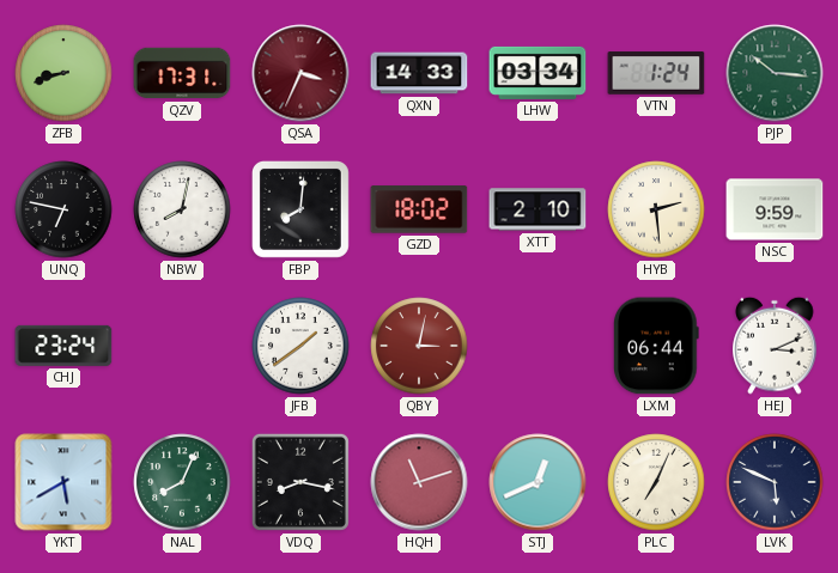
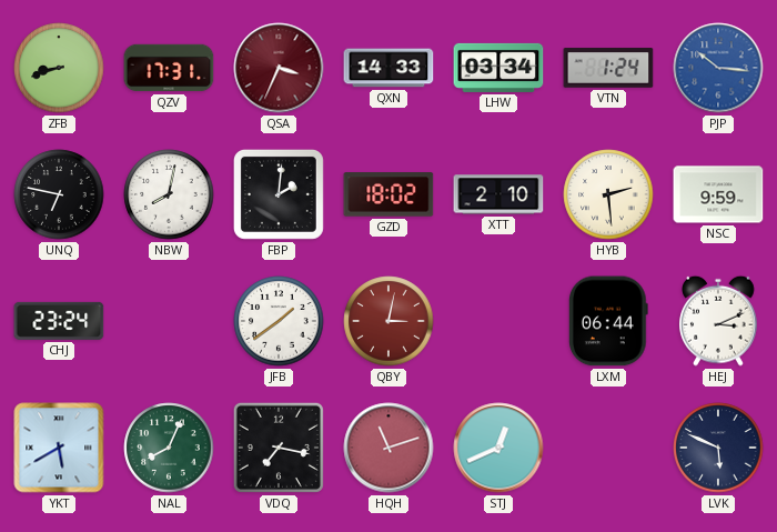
PJP dial: green -> blue (718, 68)
FBP: 8:01 -> 2:01 (279, 194)
VDQ: 8:17 -> 7:17 (279, 448)
PLC: 7:04 -> none (656, 482)
